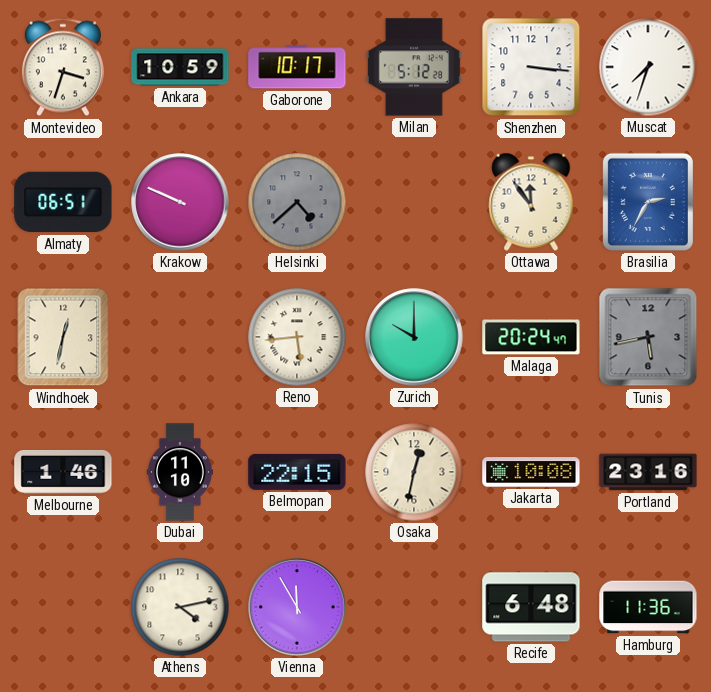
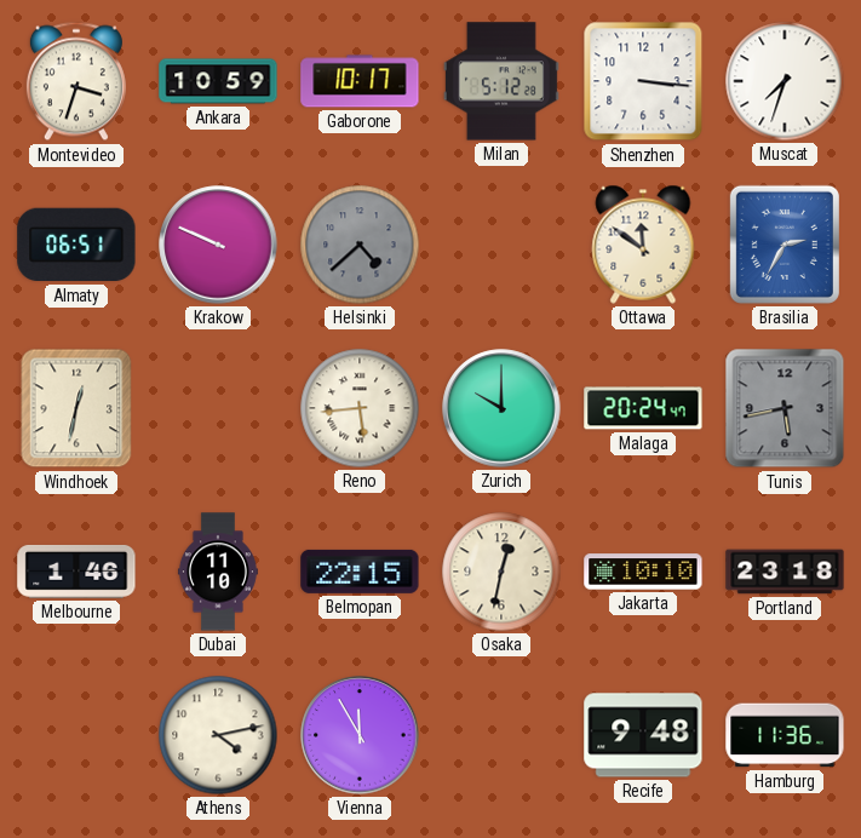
Ottawa: 11:54 -> 11:51 (643, 245)
Jakarta: 10:08 -> 10:10 (643, 572)
Portland: 23:16 -> 23:18 (785, 572)
Recife: 6:48 -> 9:48 (643, 735)
